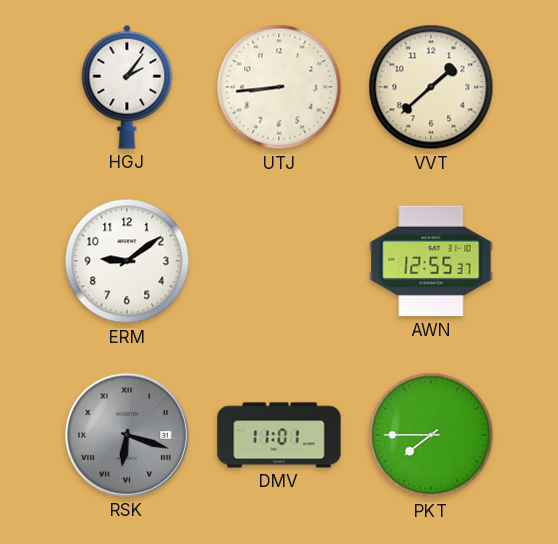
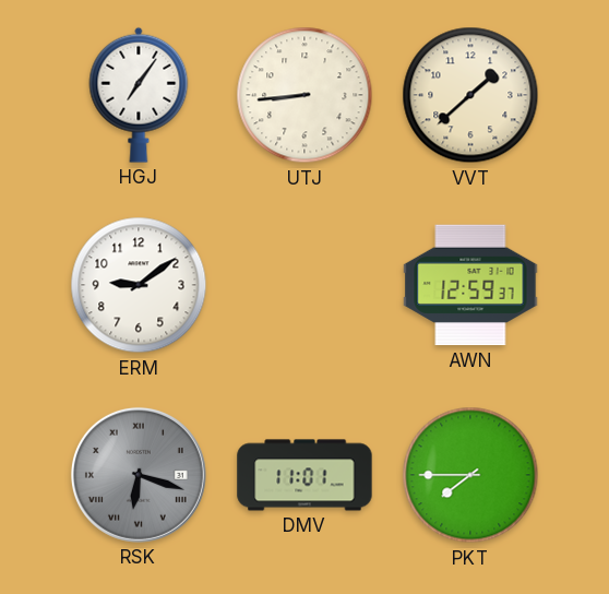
HGJ: 2:06 -> 7:06 (139, 95)
AWN: 12:55 -> 12:59 (470, 285)
